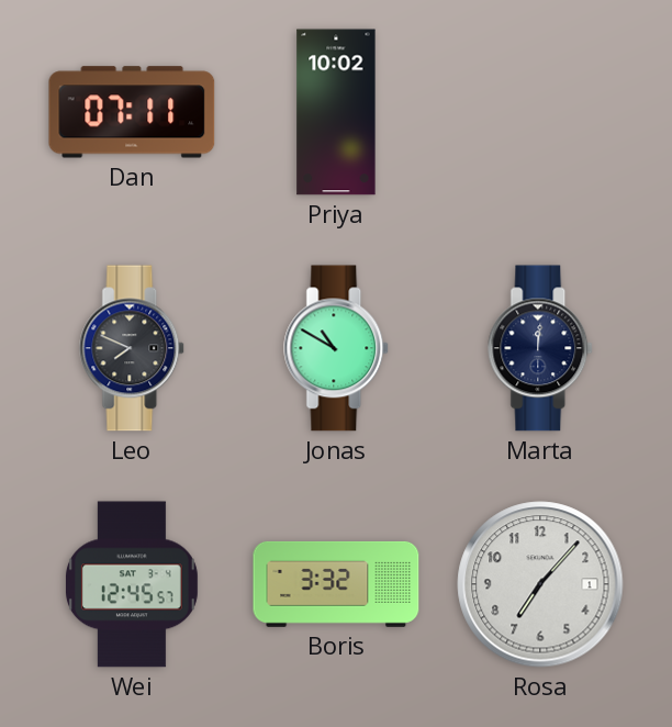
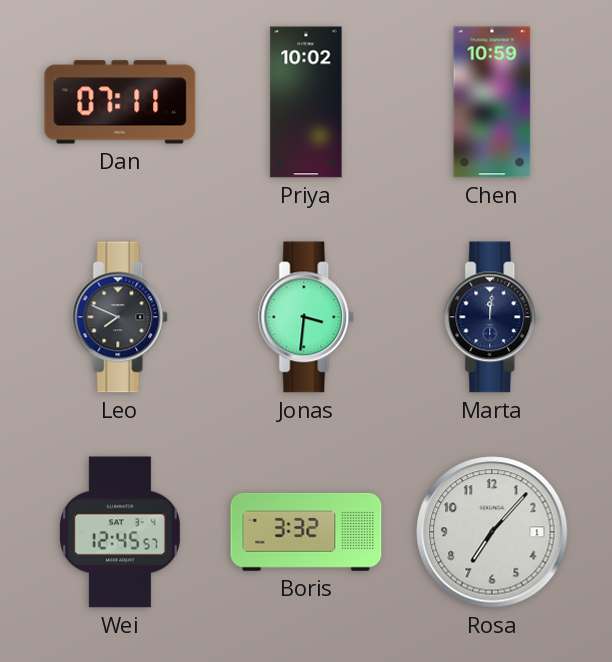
Chen: none -> 10:59 (492, 102)
Jonas: 10:50 -> 3:31 (307, 317)
